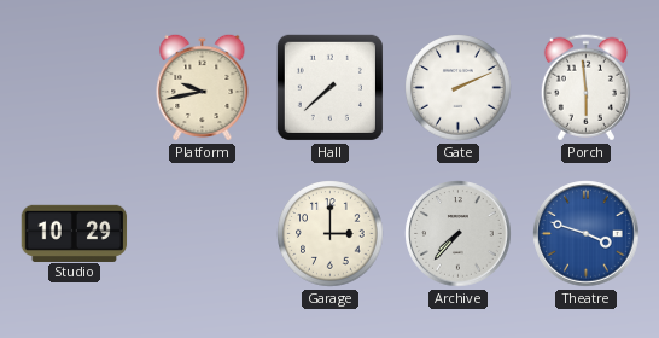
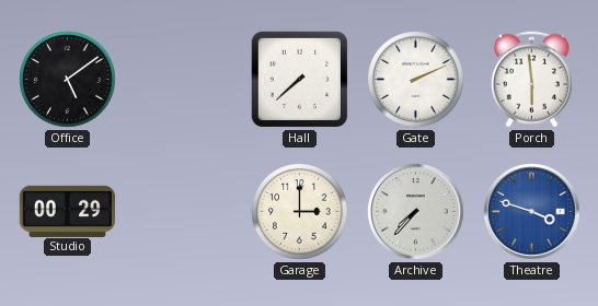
Office: none -> 5:09 (68, 80)
Platform: 9:43 -> none (203, 87)
Studio: 10:29 -> 00:29 (68, 211)
